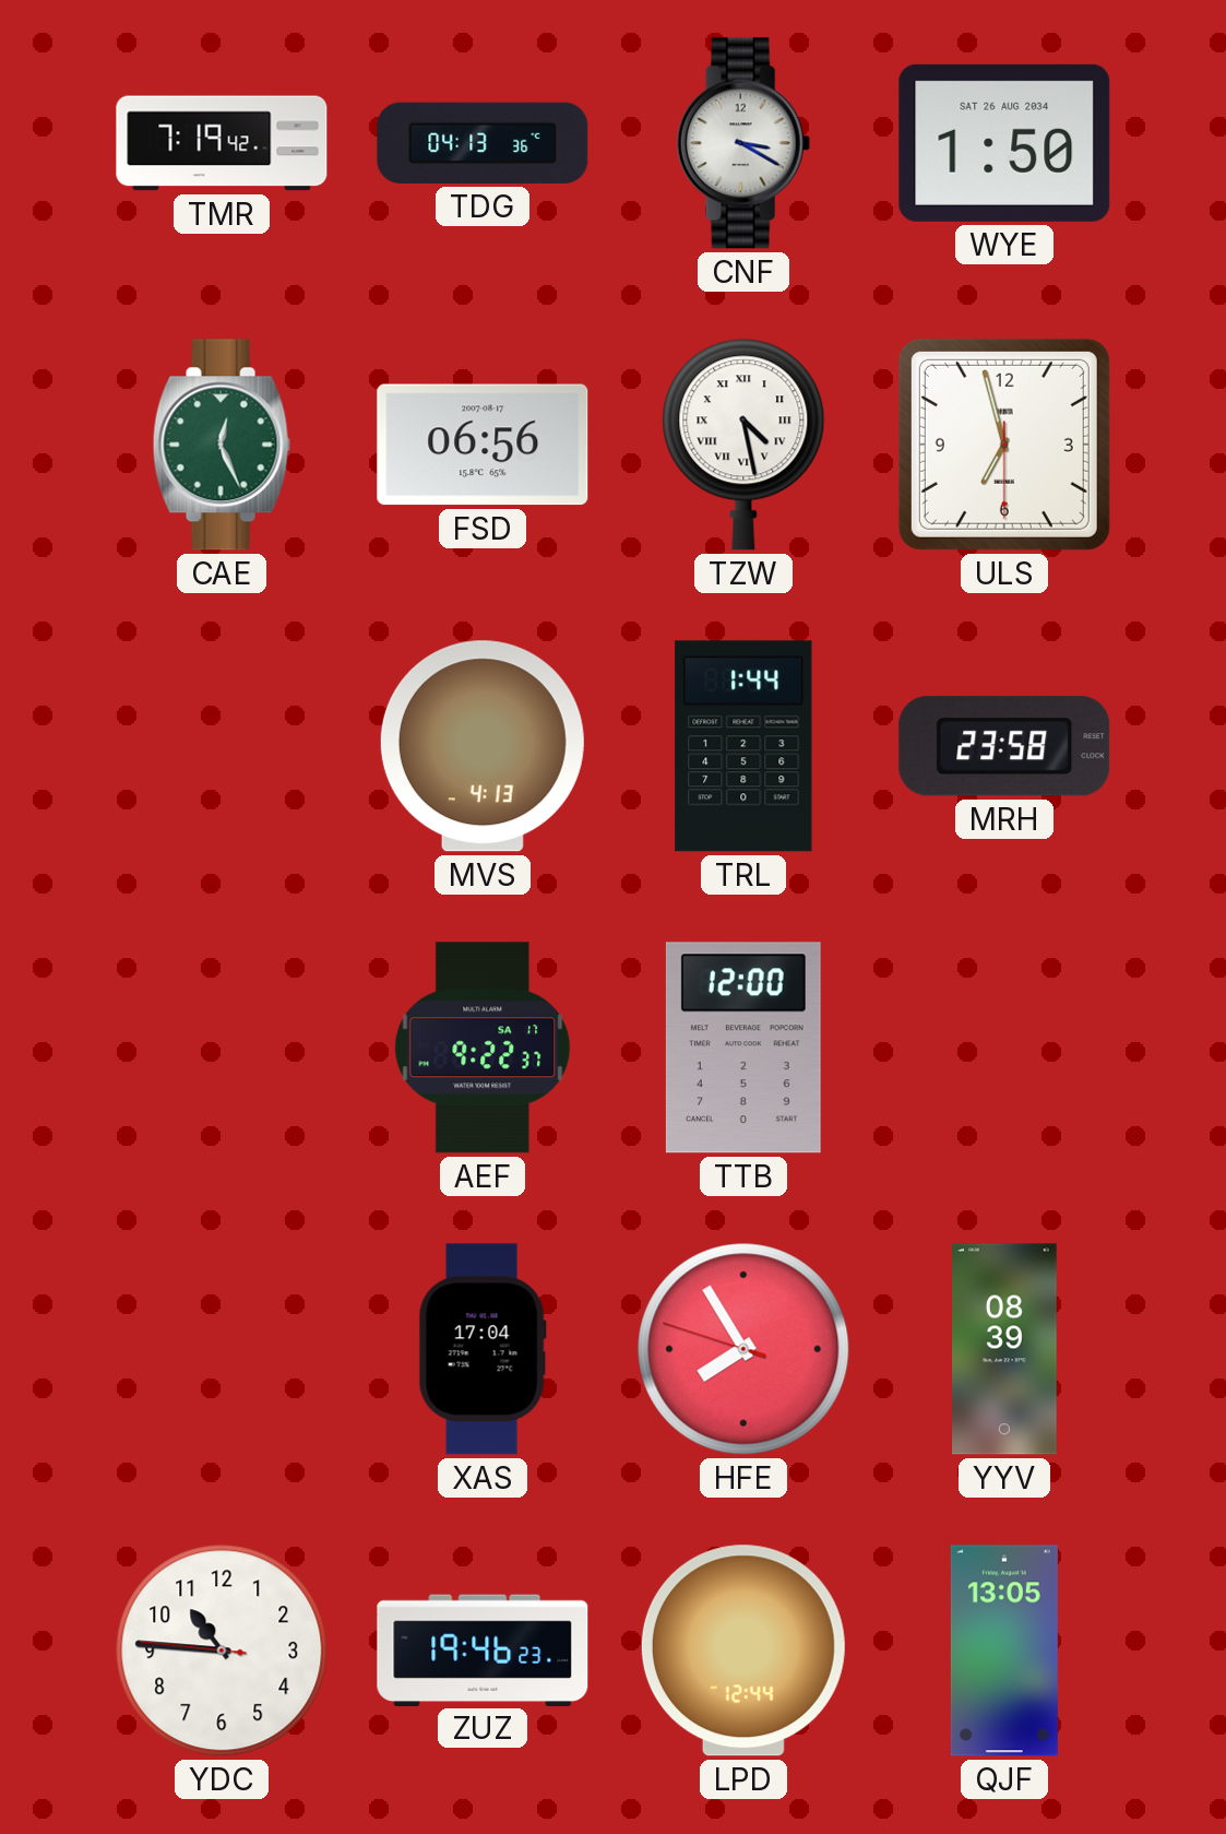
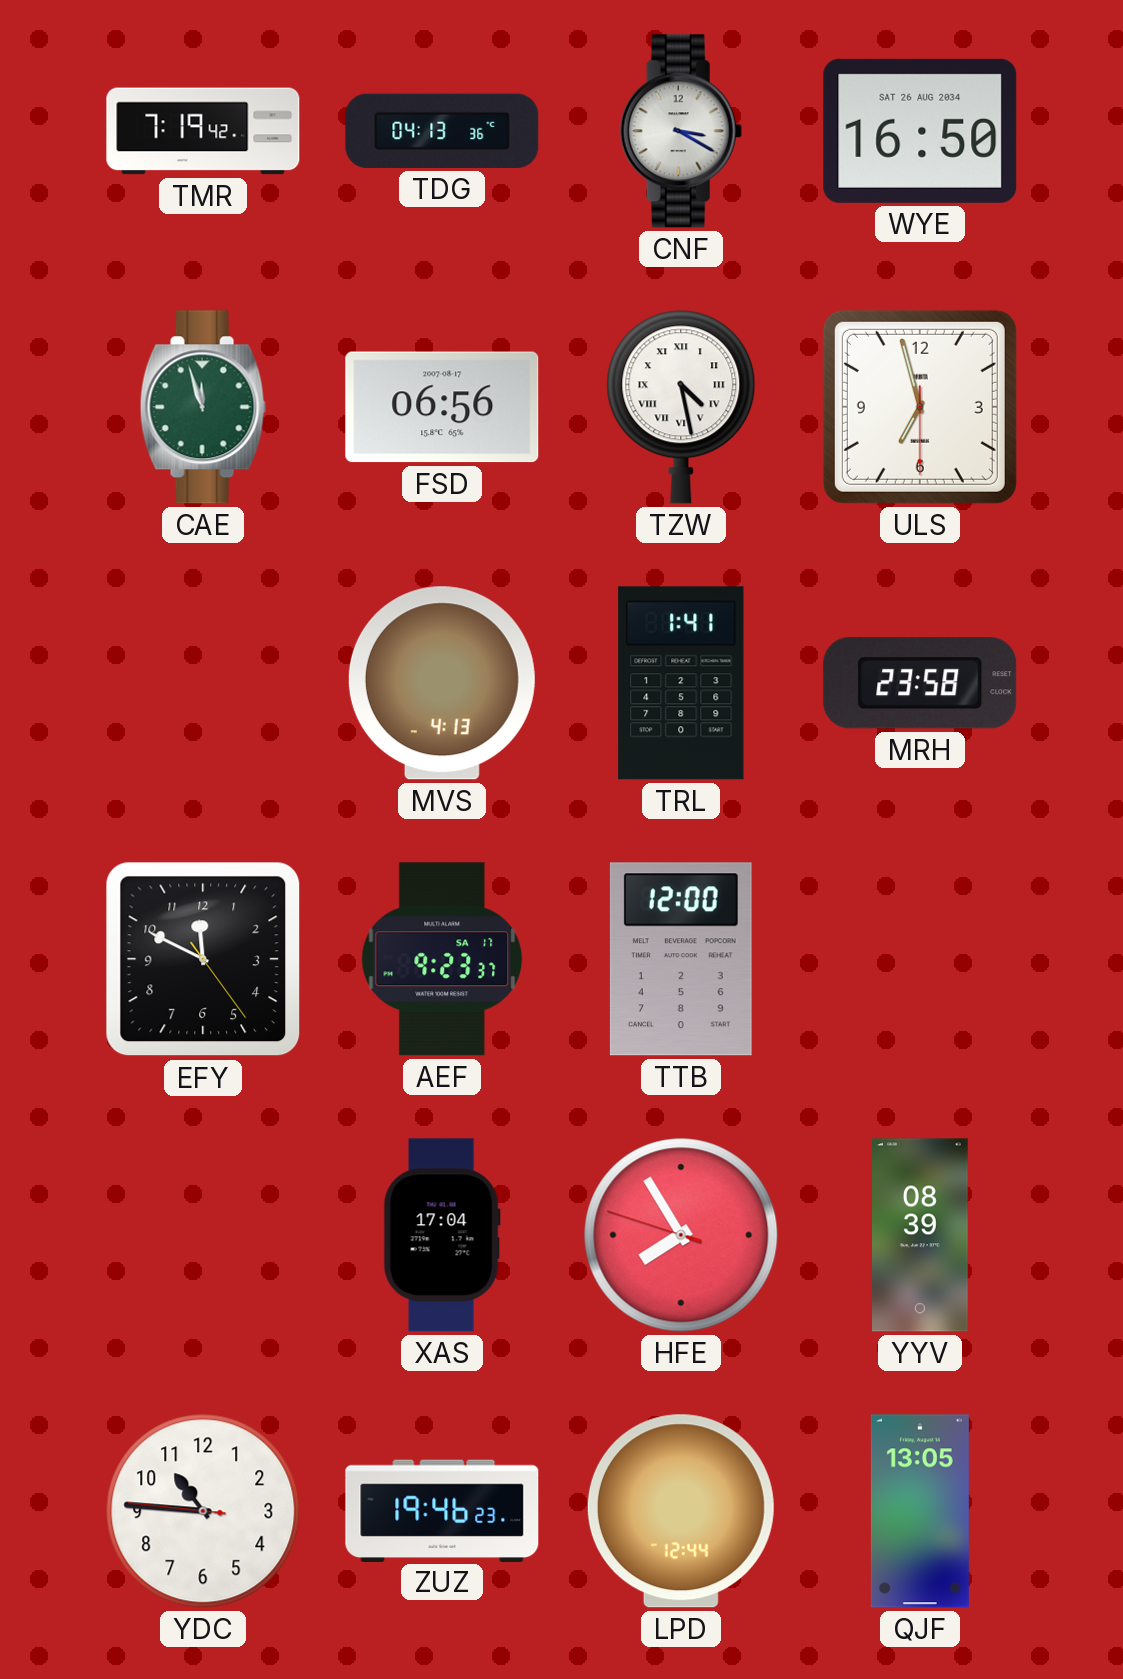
WYE: 1:50 -> 16:50 (920, 131)
CAE: 12:26 -> 11:57 (203, 407)
TRL: 1:44 -> 1:41 (681, 683)
EFY: none -> 11:49 (203, 959)
AEF: 9:22 -> 9:23 (442, 959)
